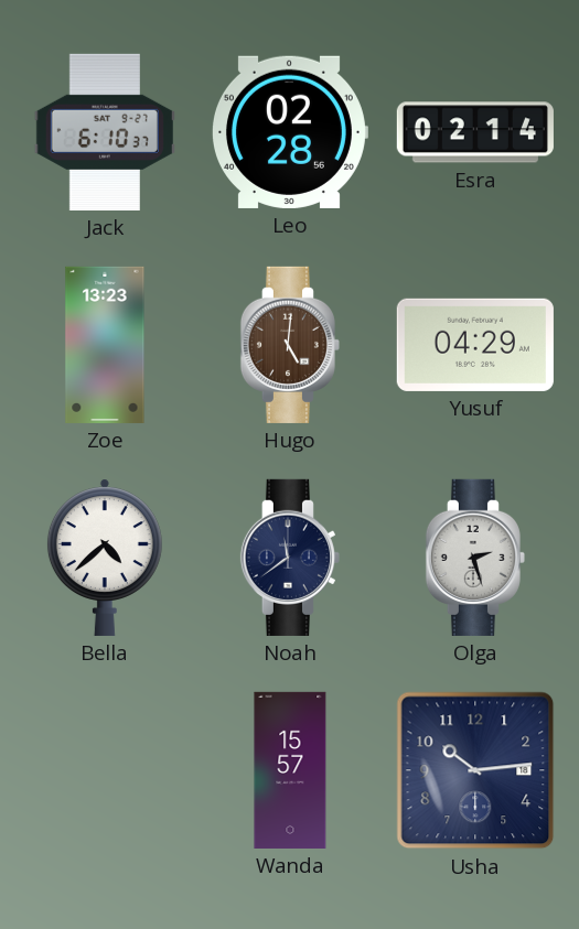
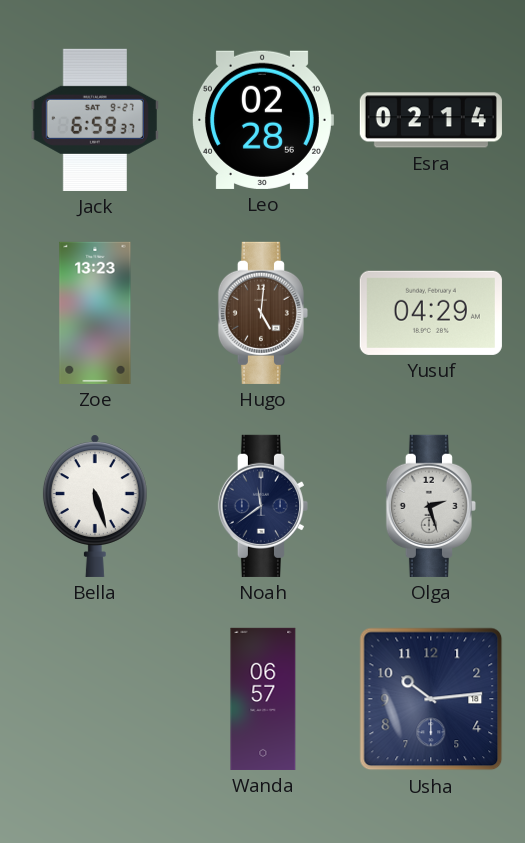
Jack: 6:10 -> 6:59 (95, 120)
Bella: 4:38 -> 5:27 (95, 506)
Wanda: 15:57 -> 06:57 (263, 699)
